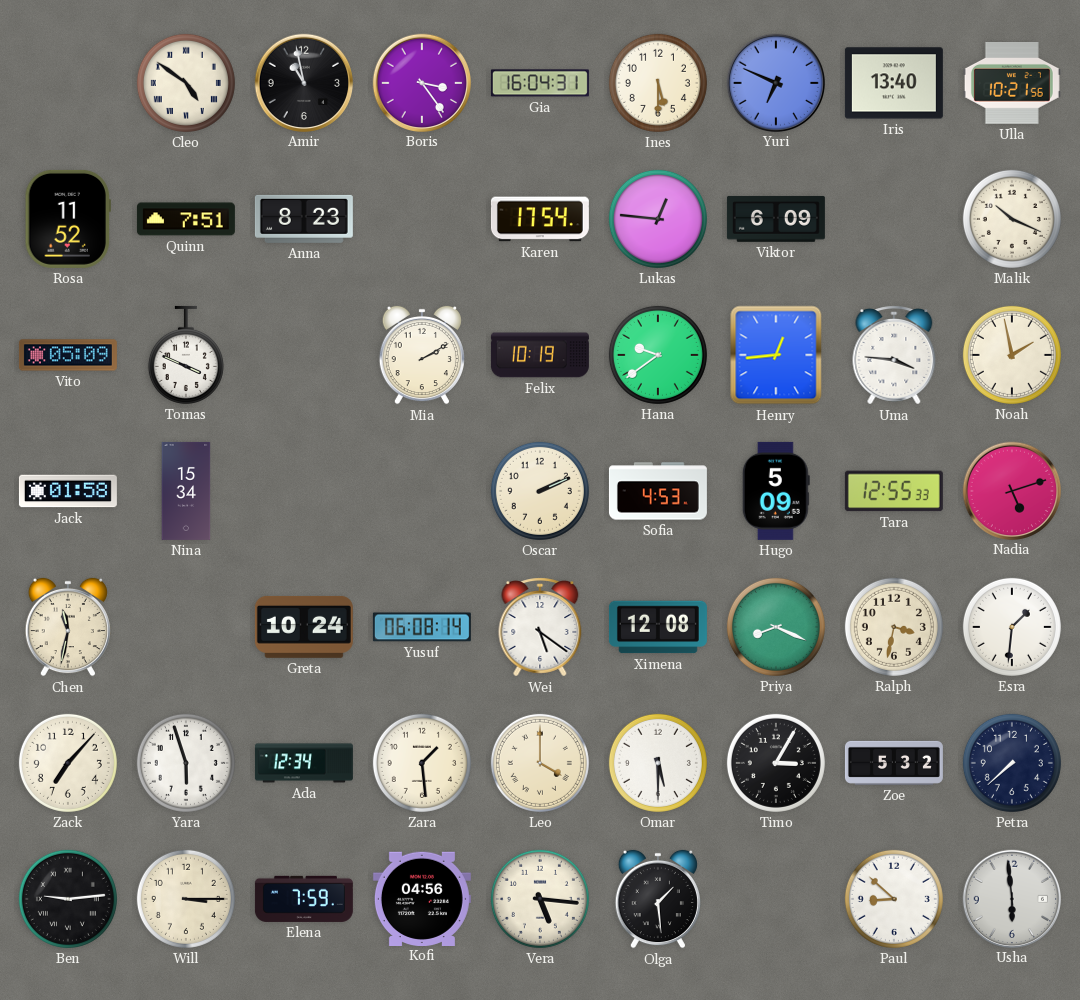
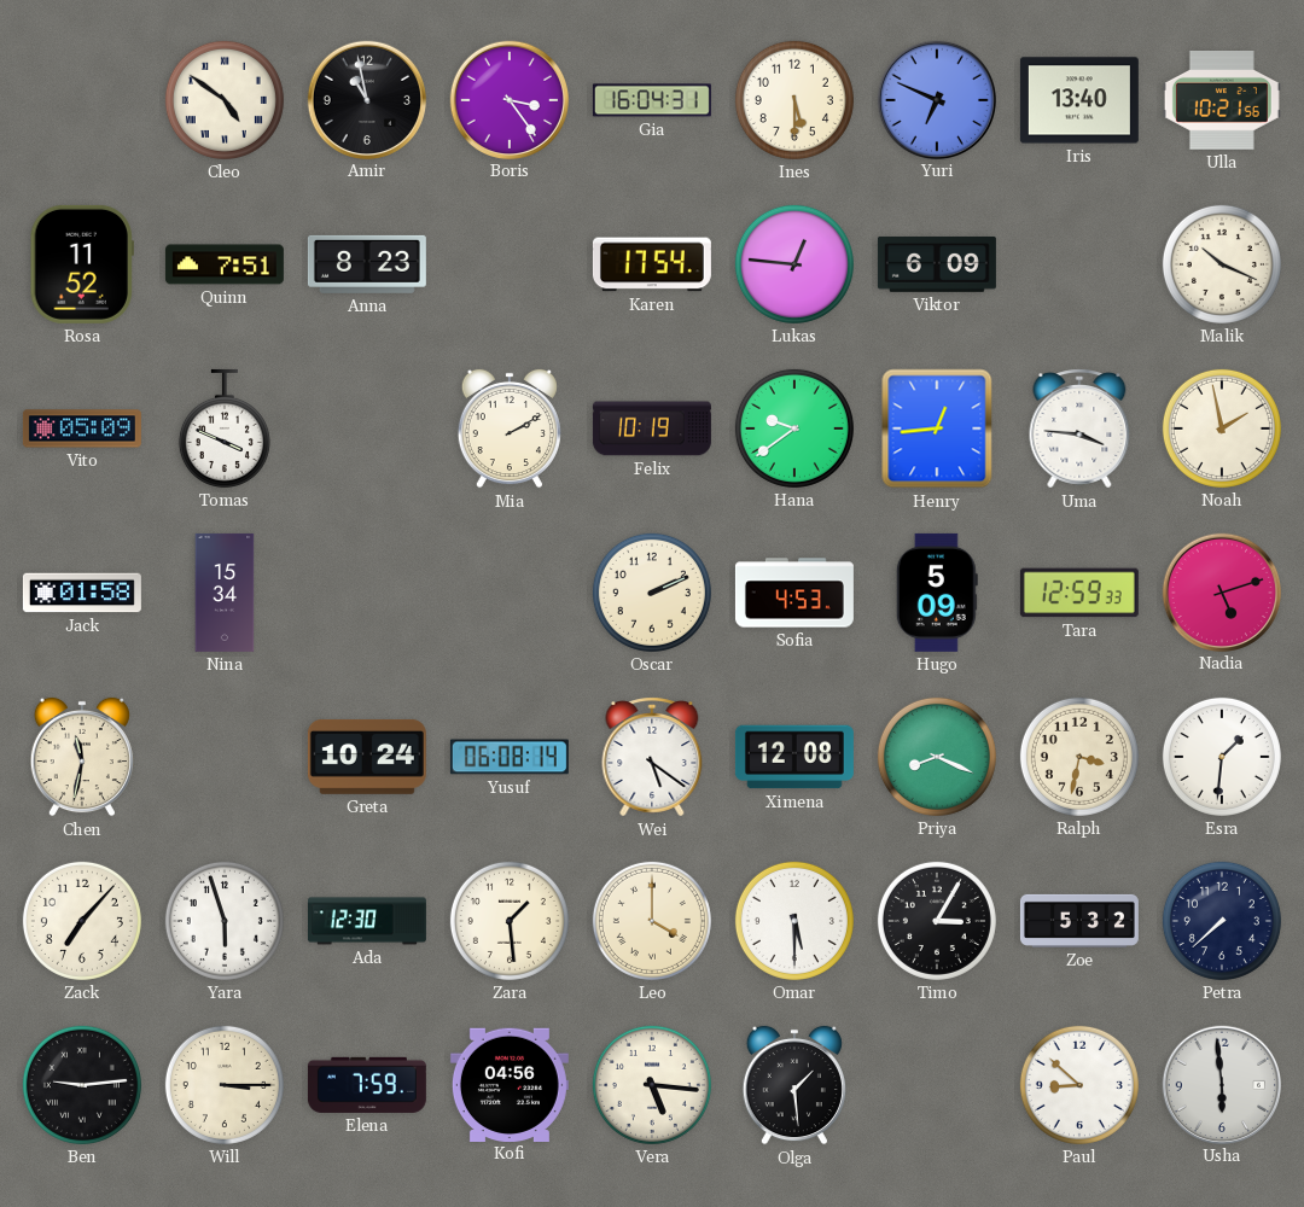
Tara: 12:55 -> 12:59 (1079, 593)
Ada: 12:34 -> 12:30 (367, 921)
